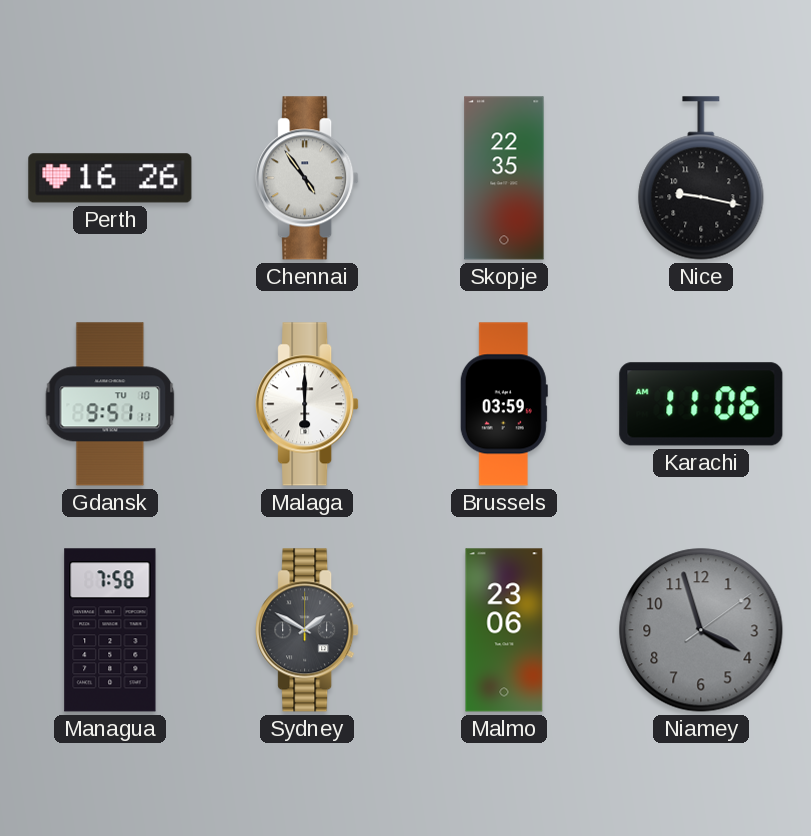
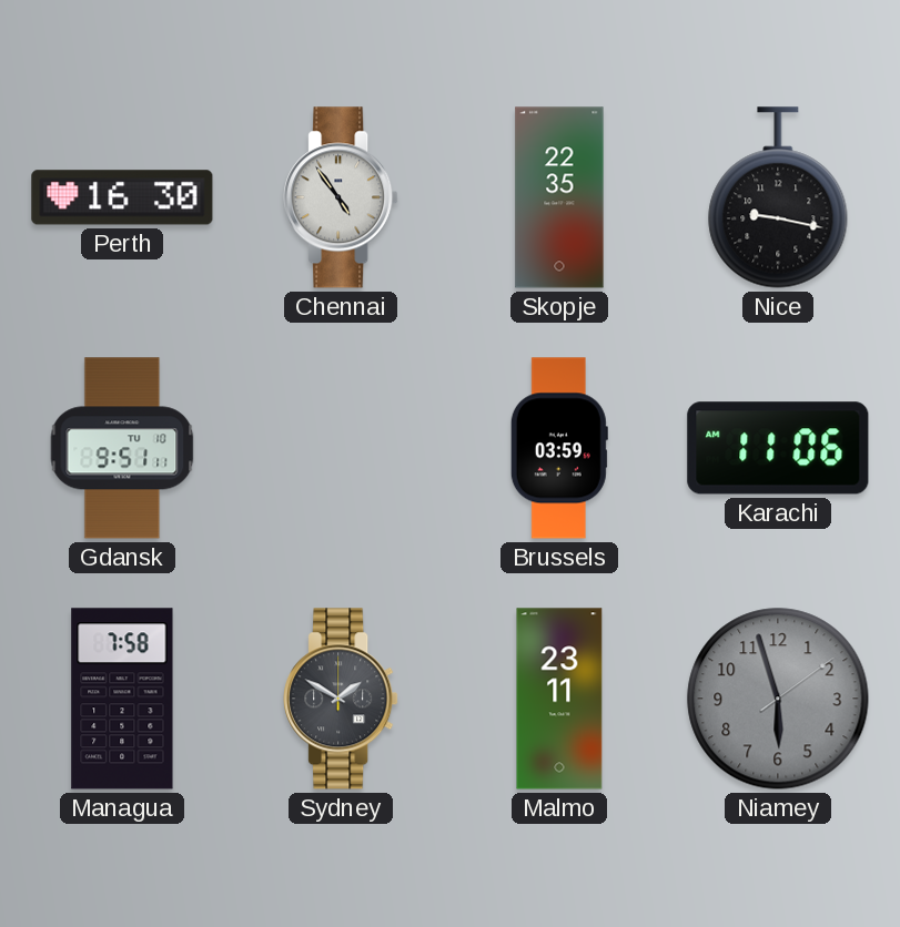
Perth: 16:26 -> 16:30 (122, 197)
Malaga: 6:00 -> none (307, 404)
Malmo: 23:06 -> 23:11 (559, 699)
Niamey: 3:57 -> 5:57 (778, 699)
